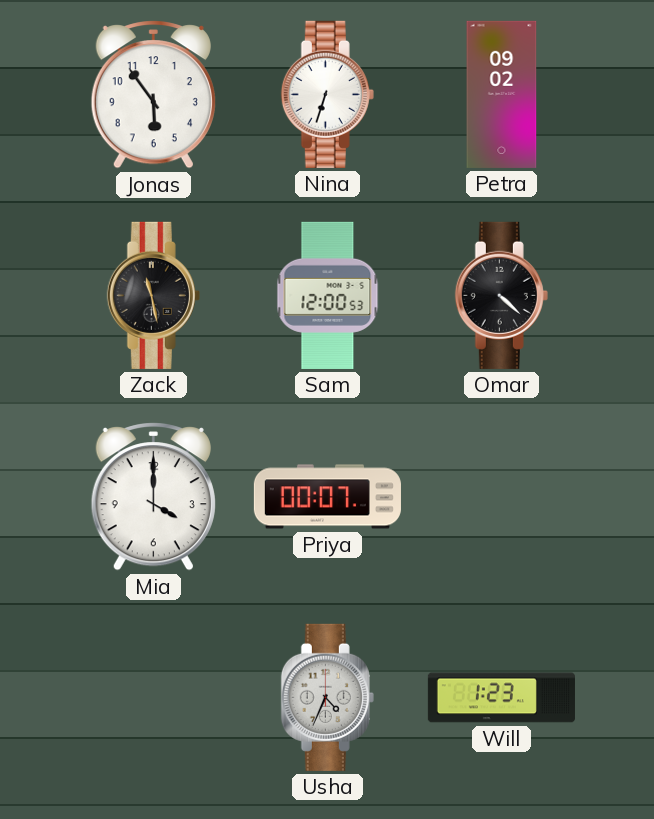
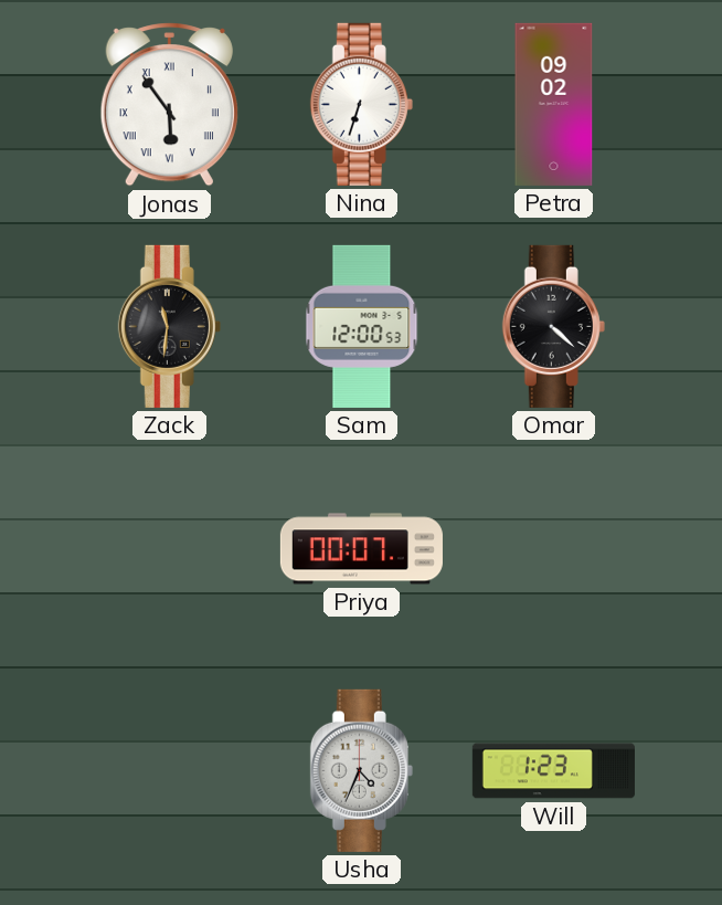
Jonas numerals: Arabic -> Roman (169, 105)
Zack: 11:28 -> 11:31 (169, 326)
Mia: 4:00 -> none (153, 497)
